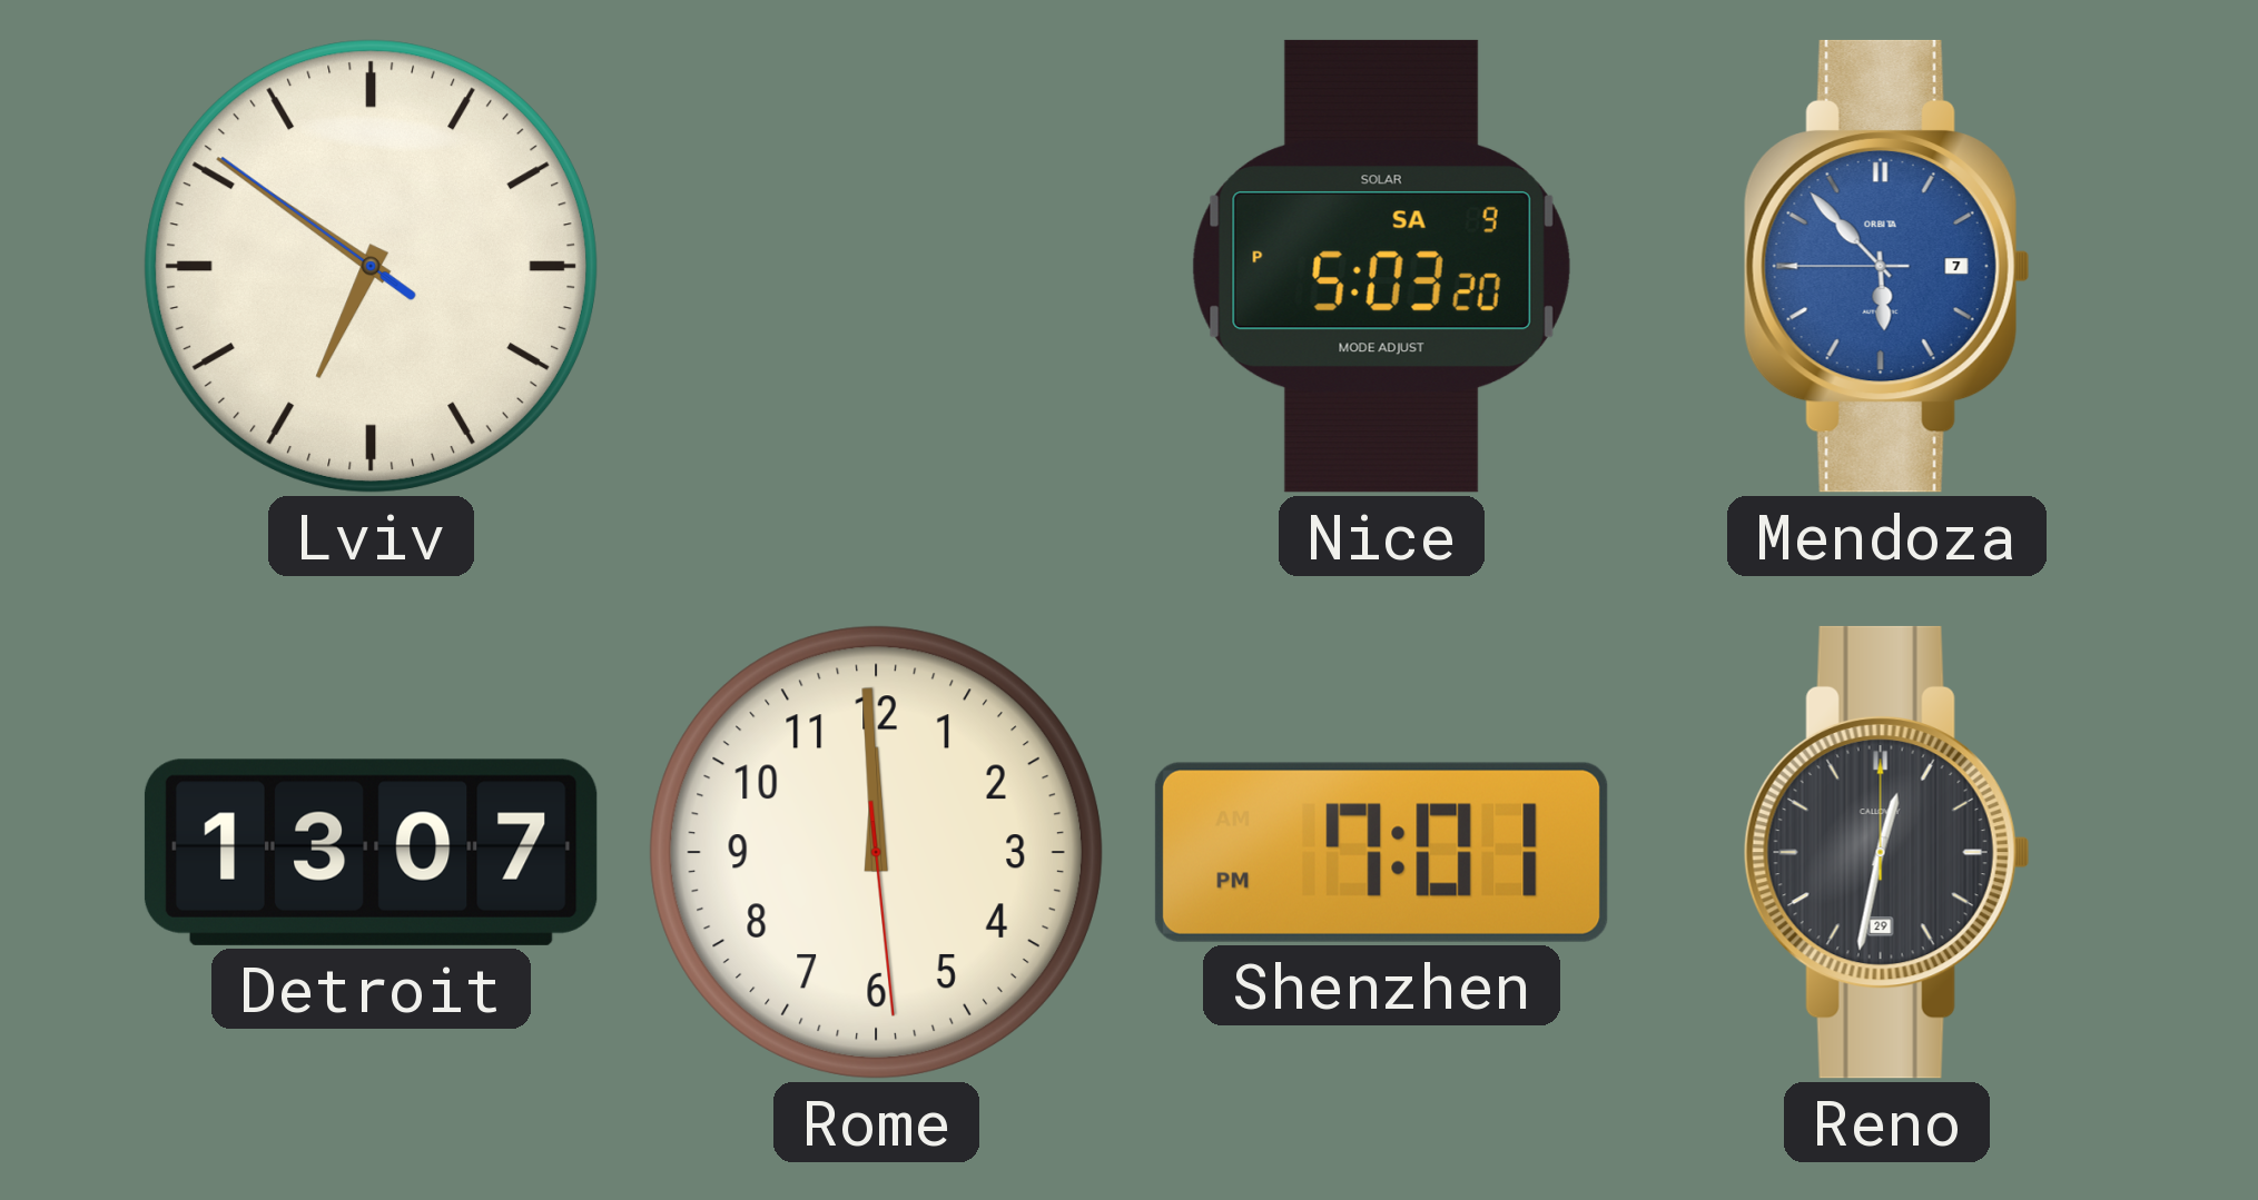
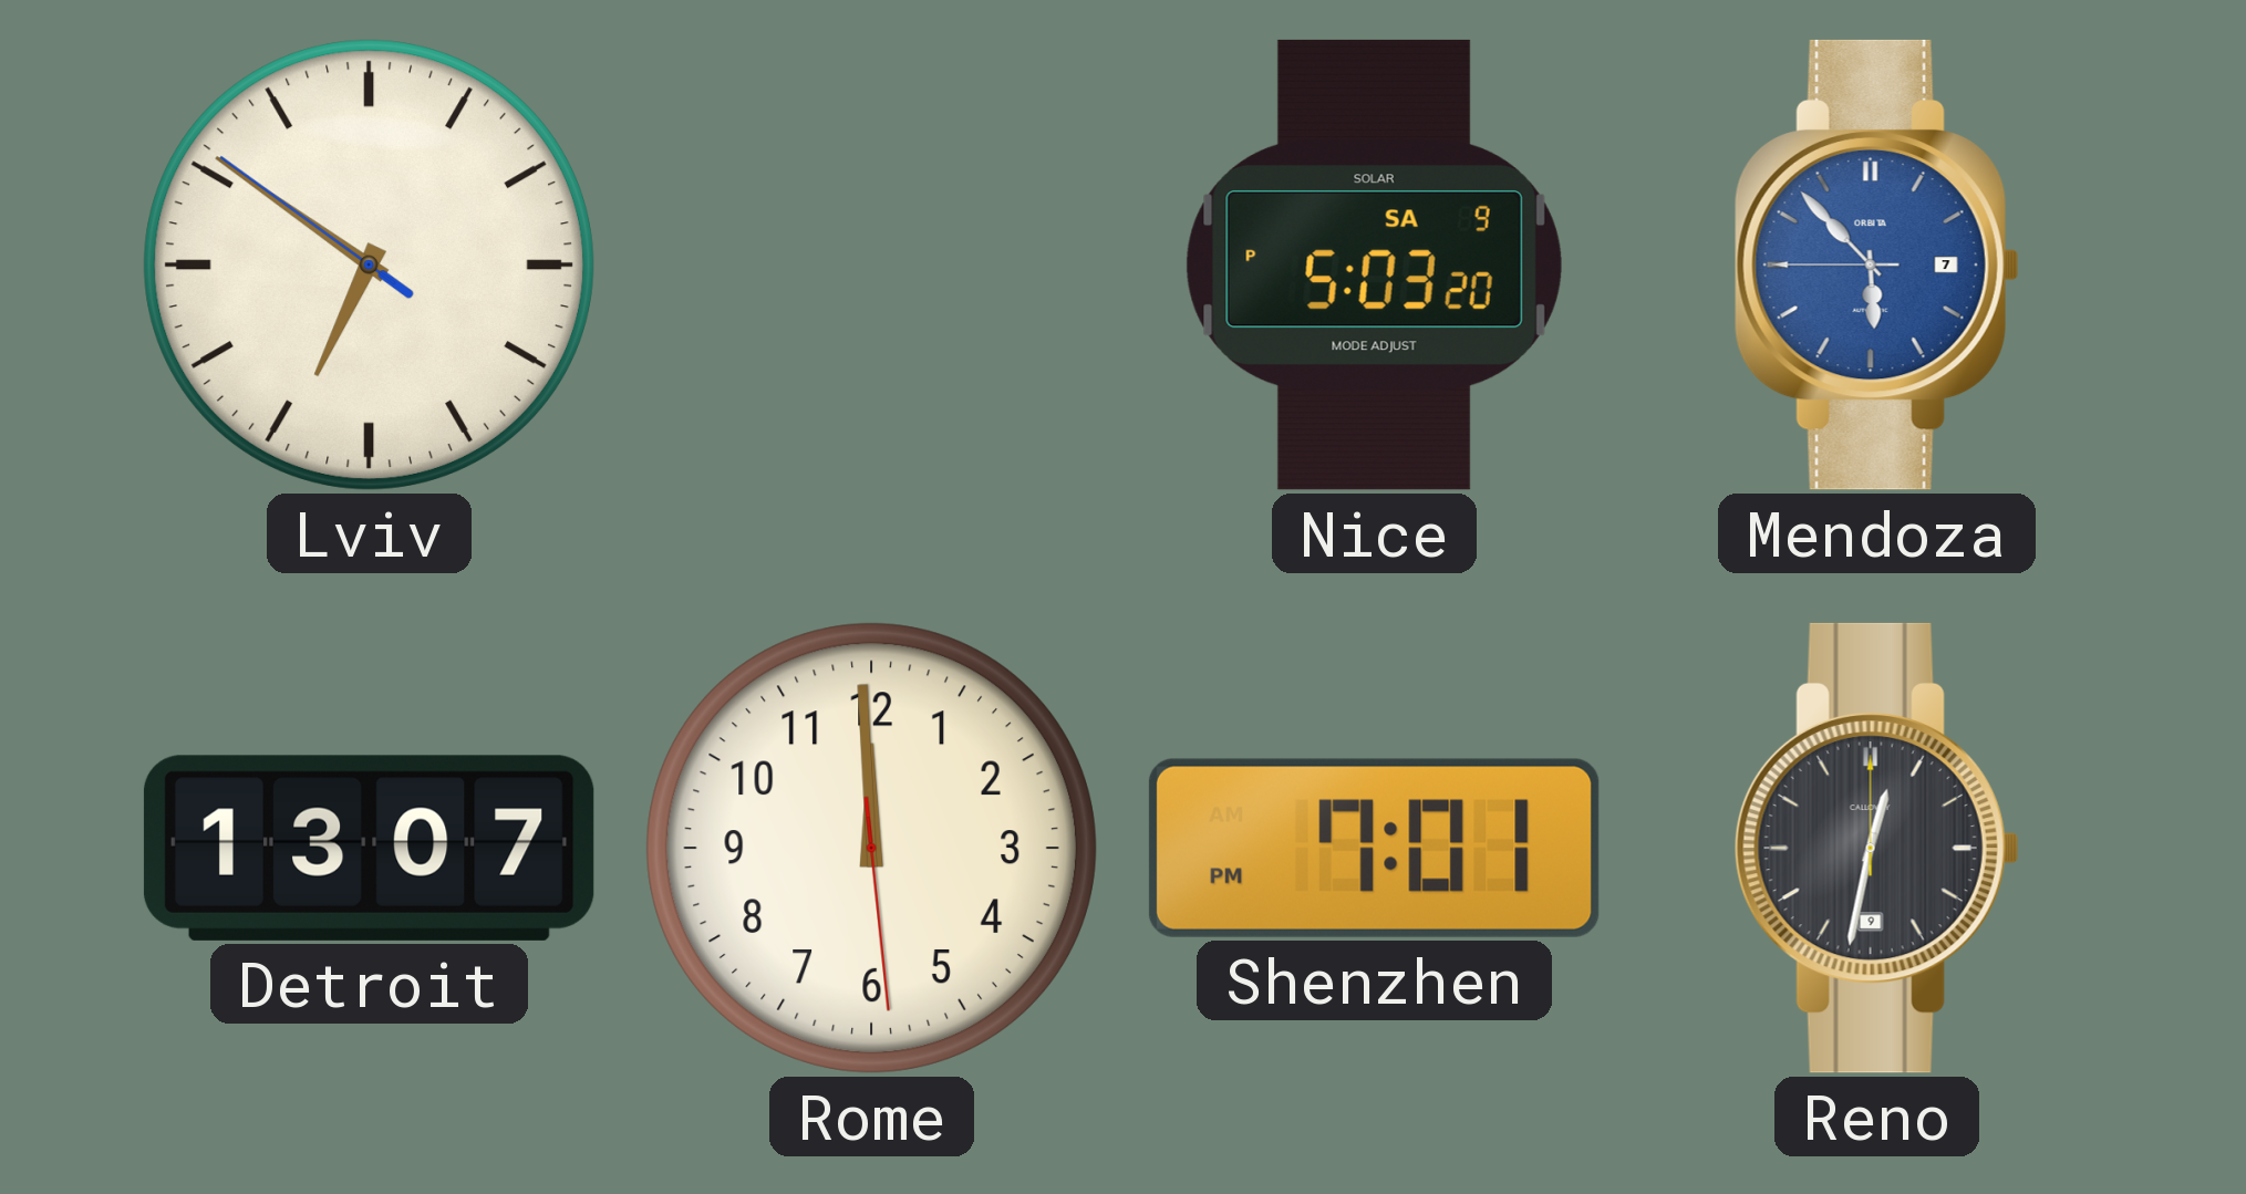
Reno date: 29 -> 9 (1876, 848)
